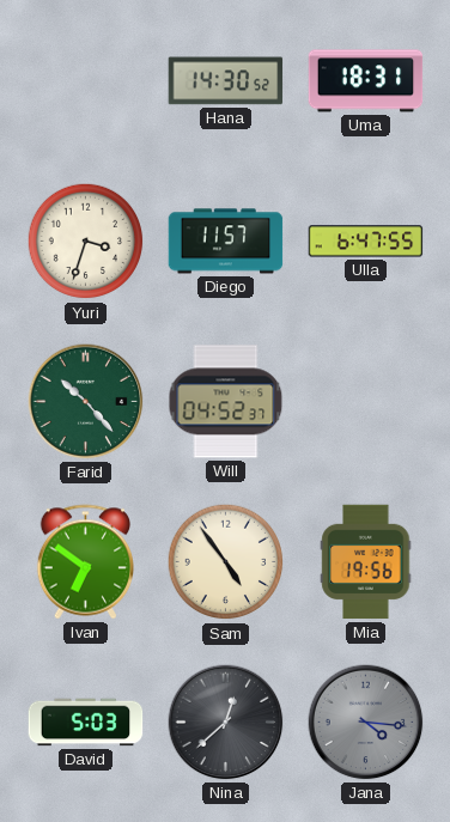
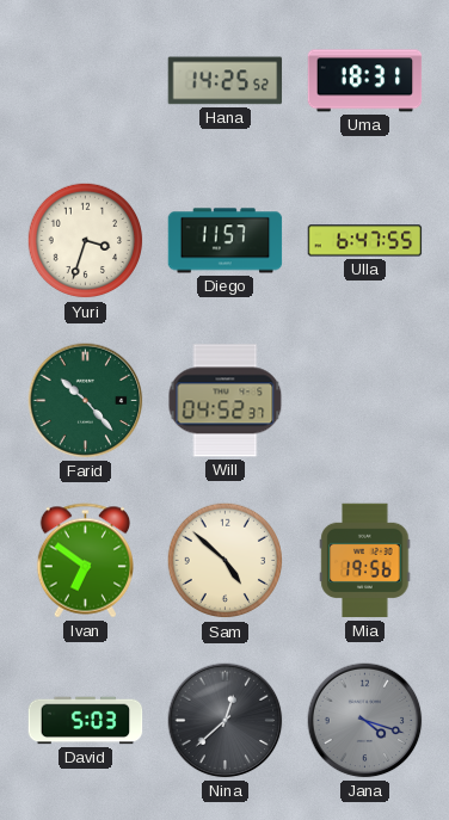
Hana: 14:30 -> 14:25 (226, 81)
Sam: 4:54 -> 4:52 (226, 561)
Jana: 4:16 -> 4:18 (365, 721)
